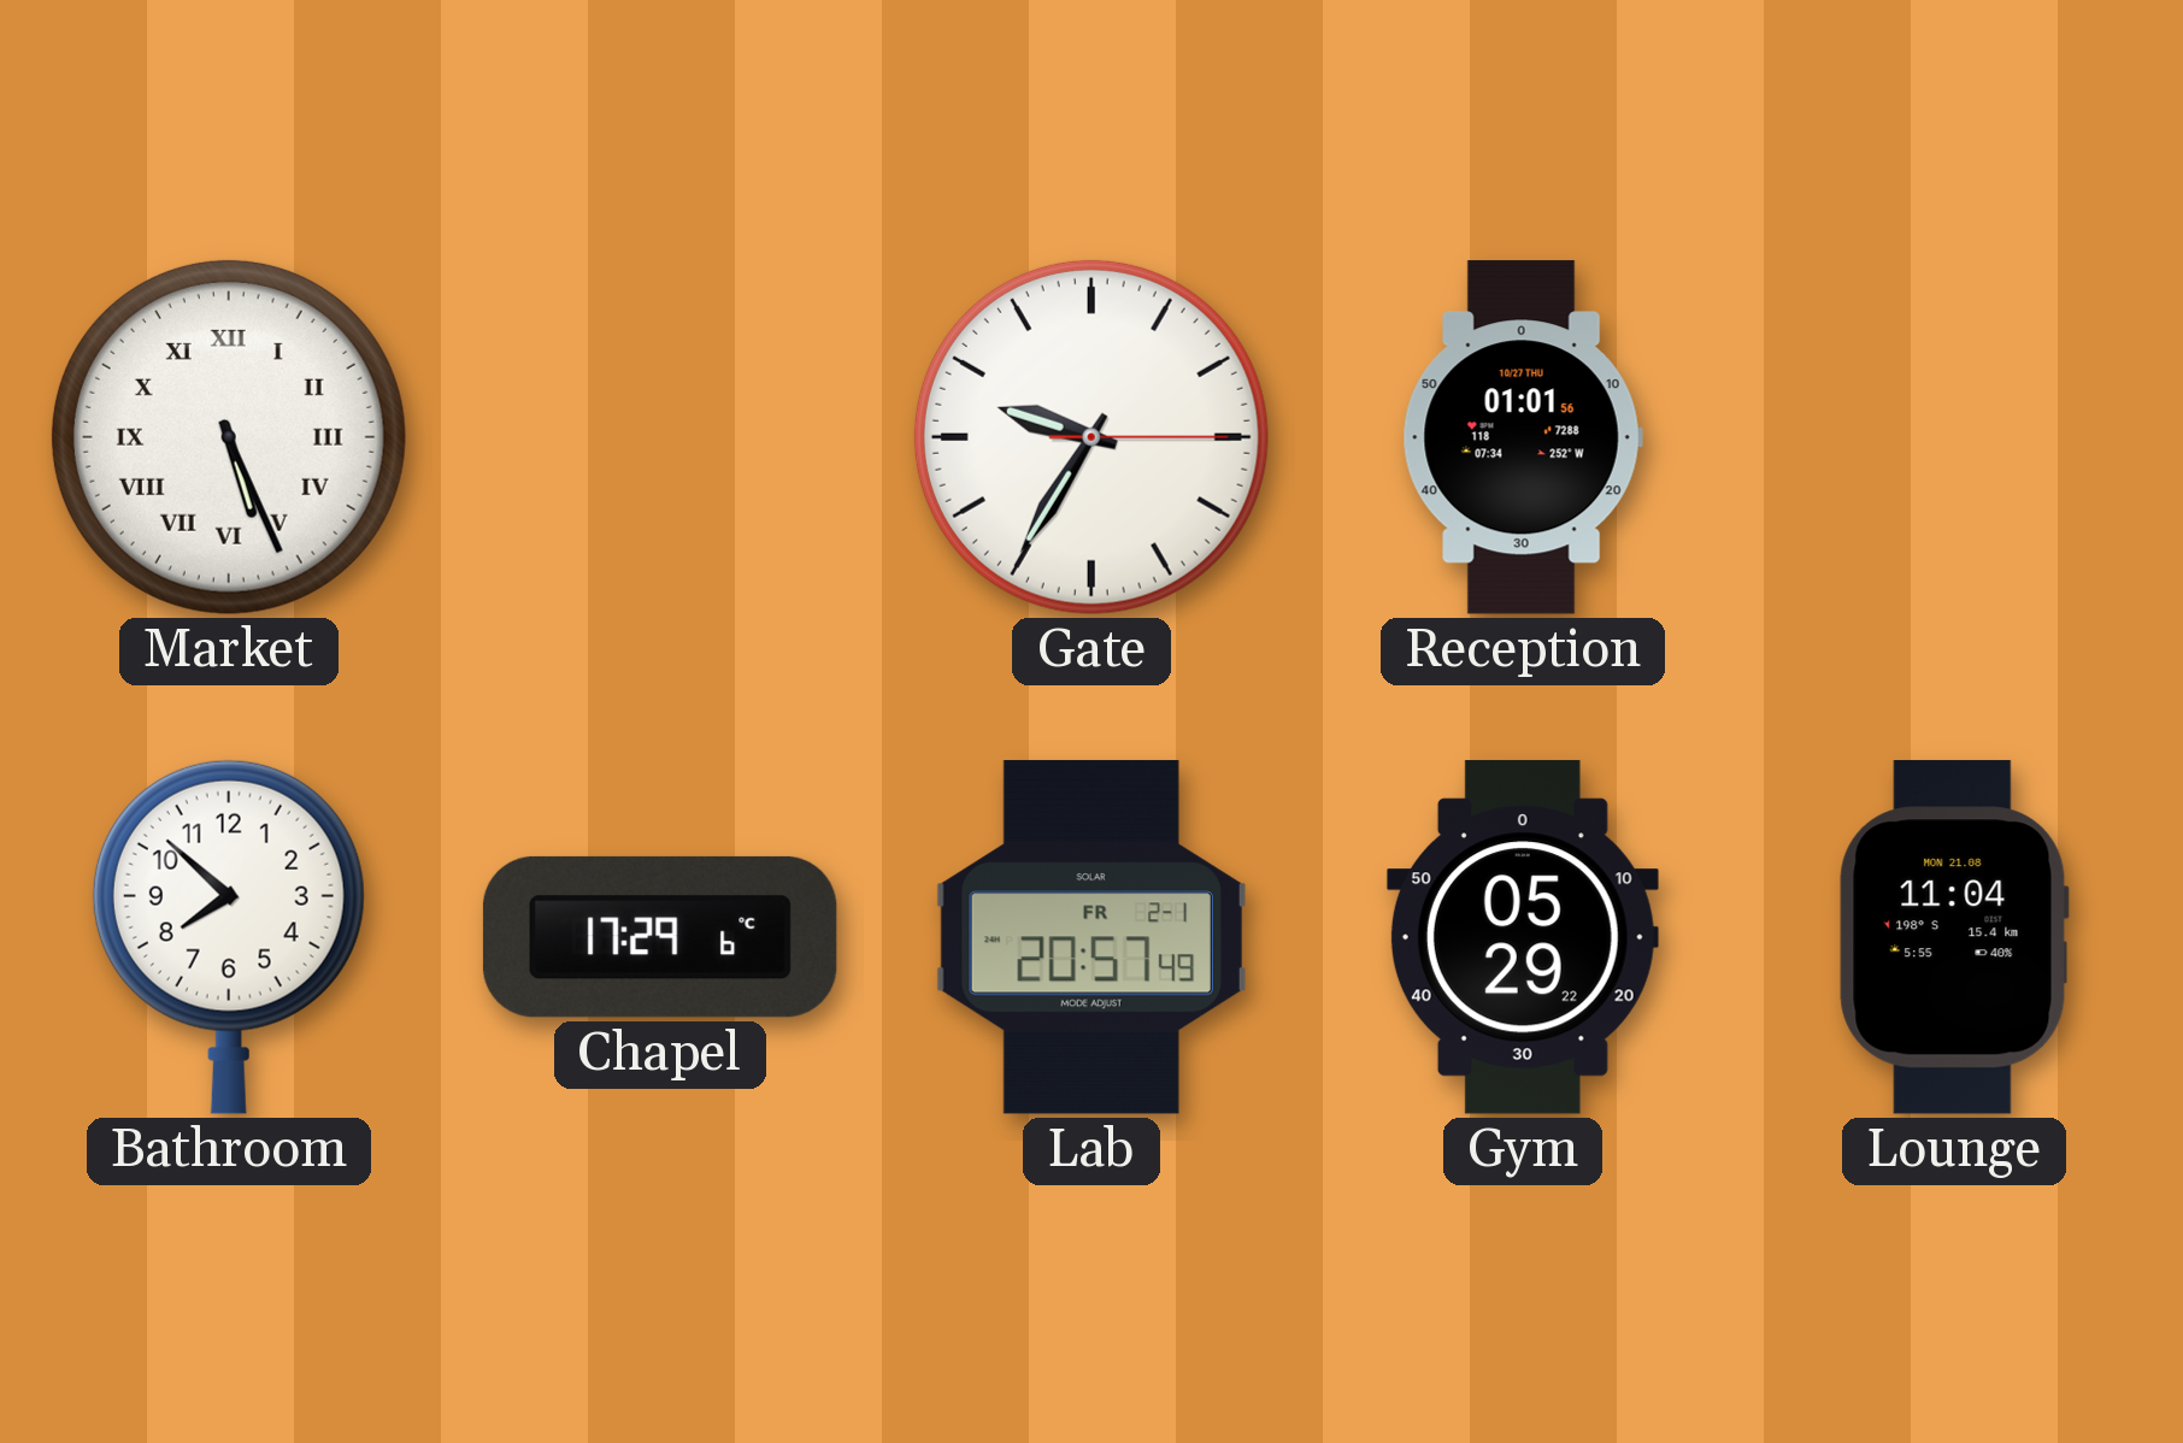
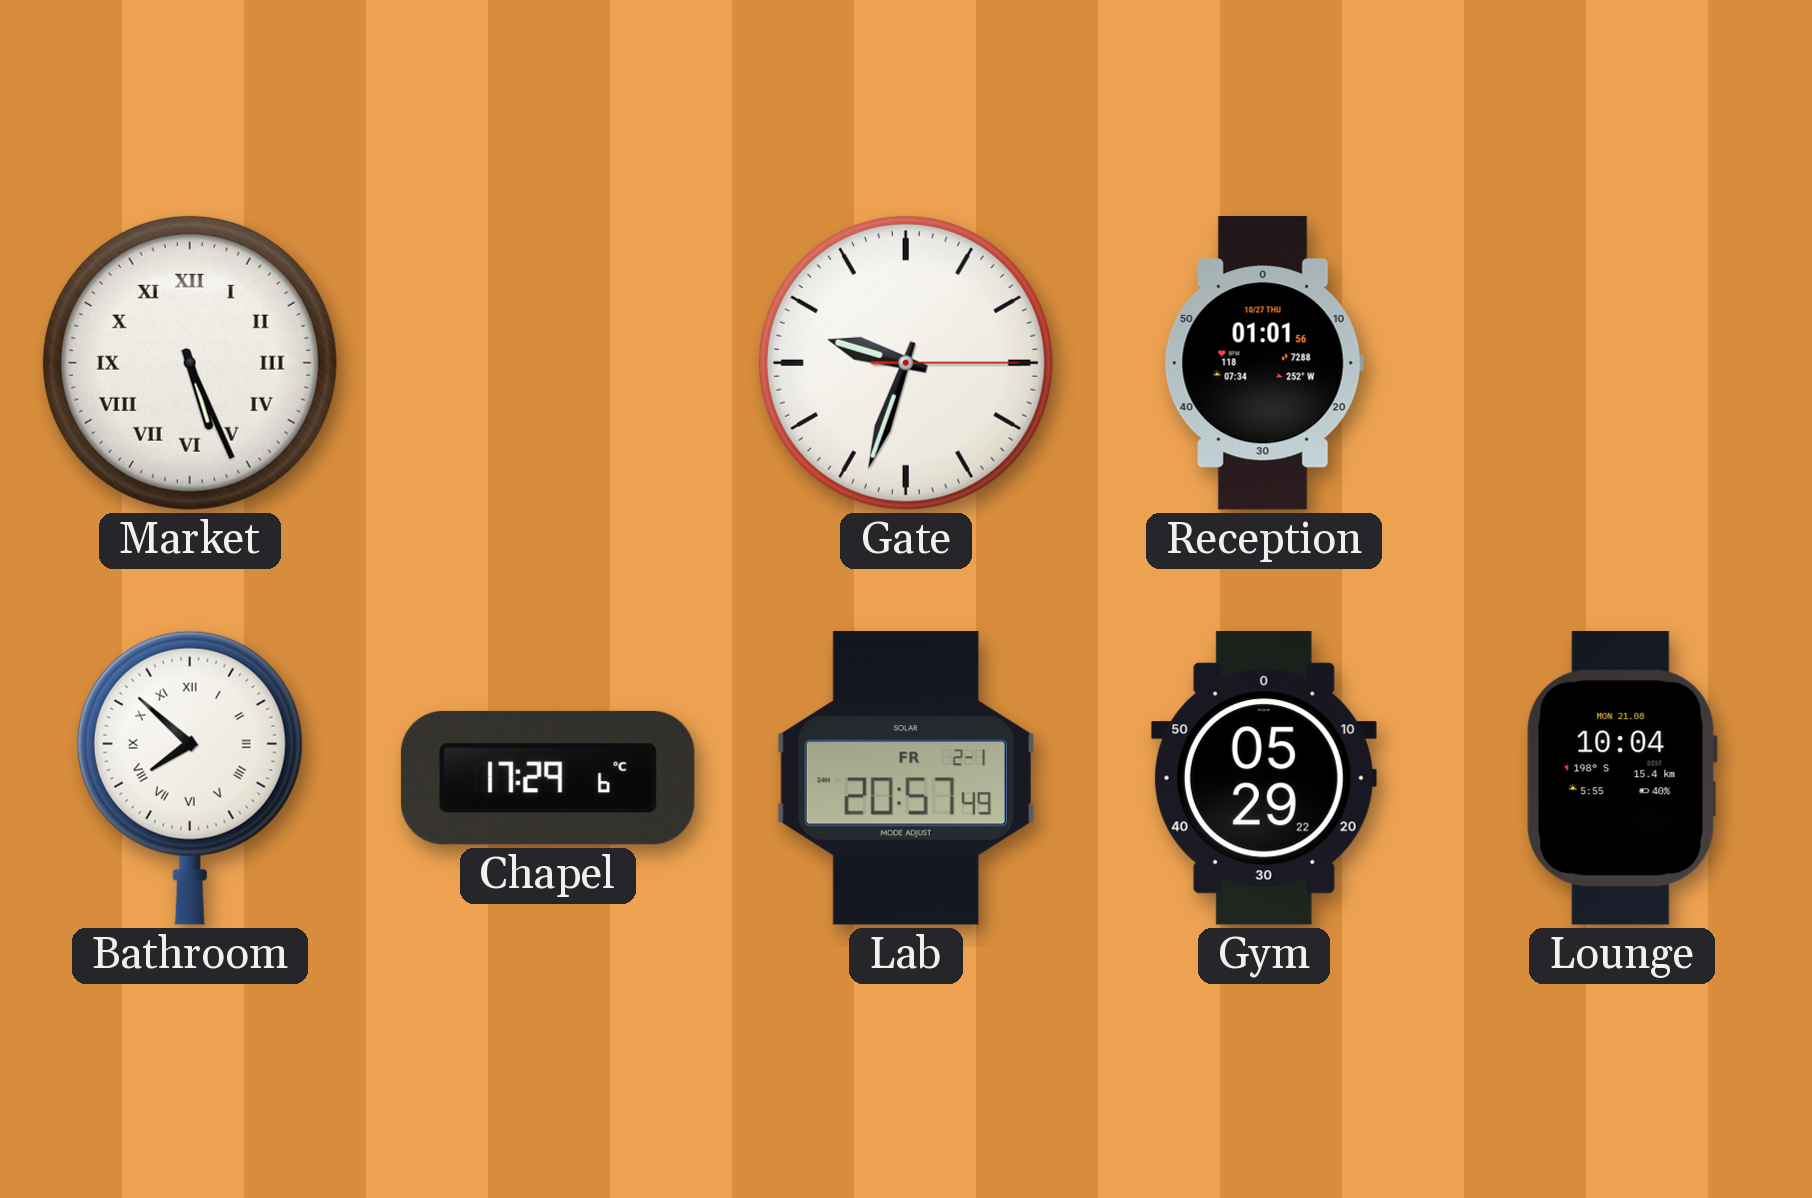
Gate: 9:35 -> 9:33 (906, 363)
Bathroom numerals: Arabic -> Roman (190, 778)
Lounge: 11:04 -> 10:04 (1622, 778)
